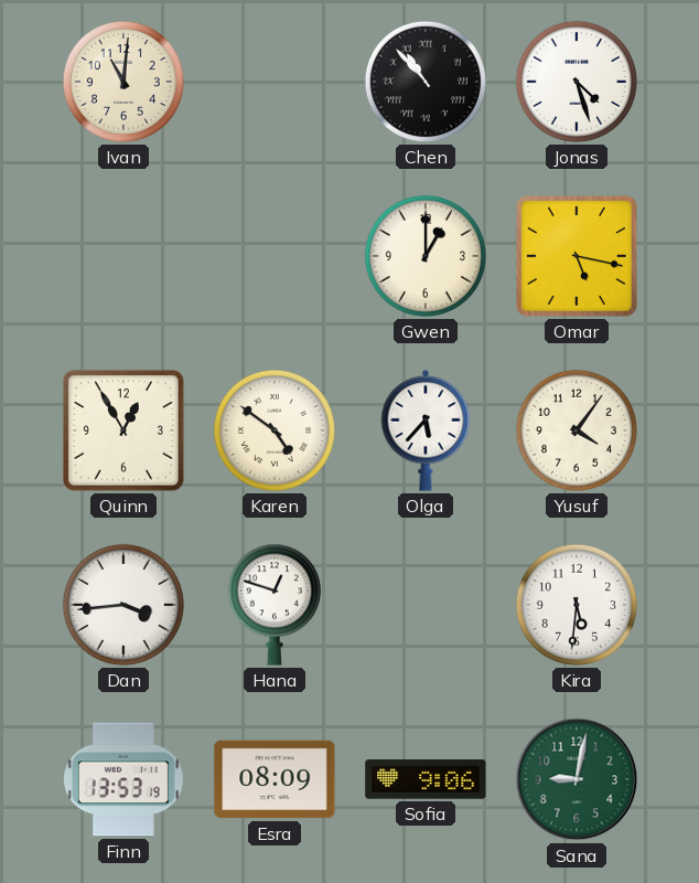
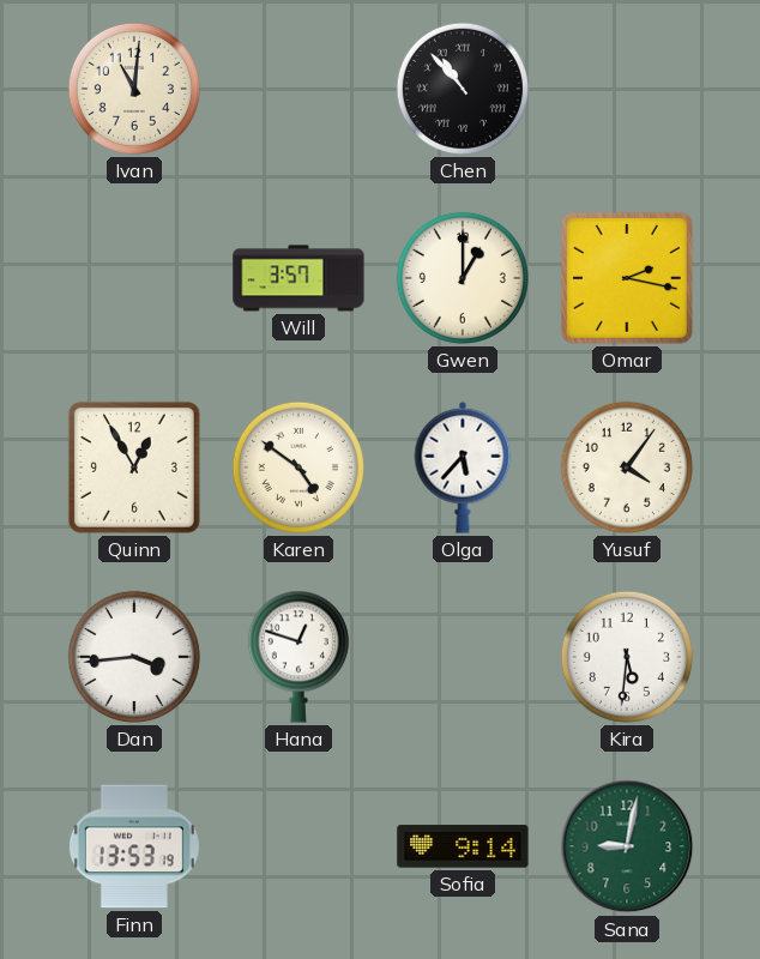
Jonas: 4:27 -> none (577, 82)
Will: none -> 3:57 (298, 278)
Omar: 5:17 -> 2:17 (627, 278)
Esra: 08:09 -> none (275, 779)
Sofia: 9:06 -> 9:14 (463, 846)
